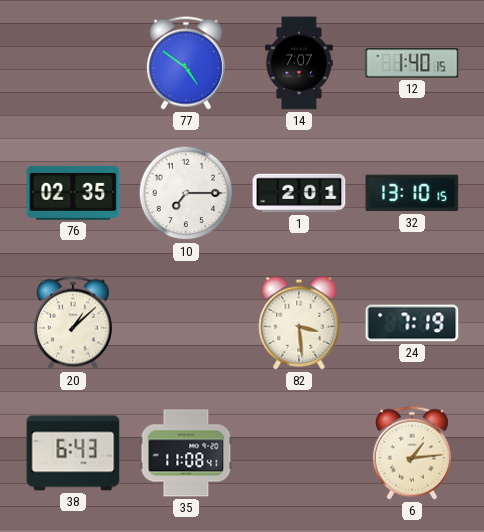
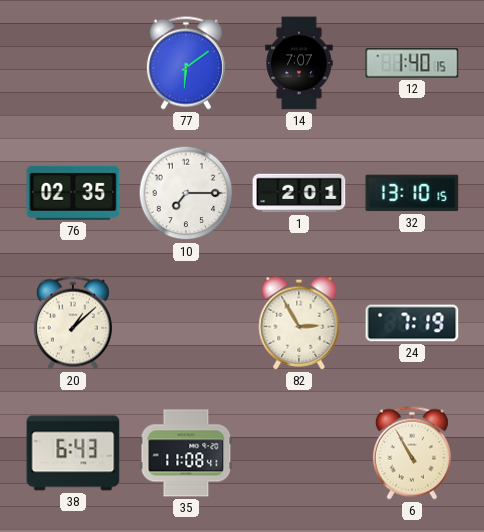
77: 4:51 -> 6:09 (186, 63)
82: 3:29 -> 2:55 (299, 323)
6: 1:14 -> 10:55 (412, 453)
